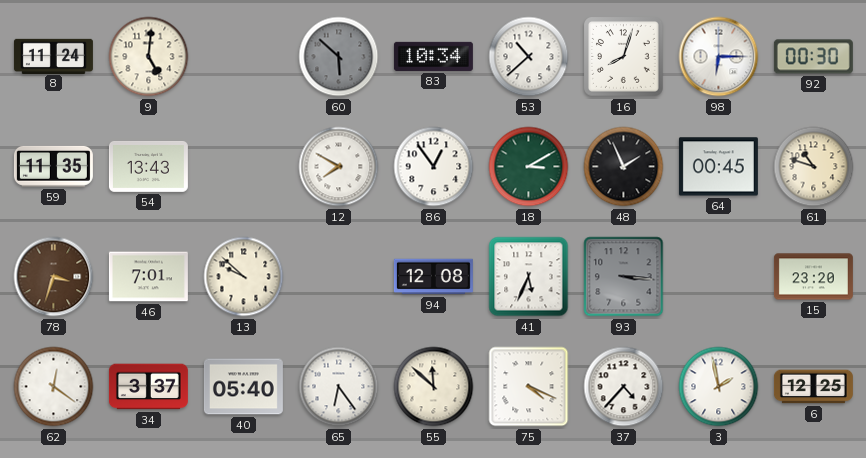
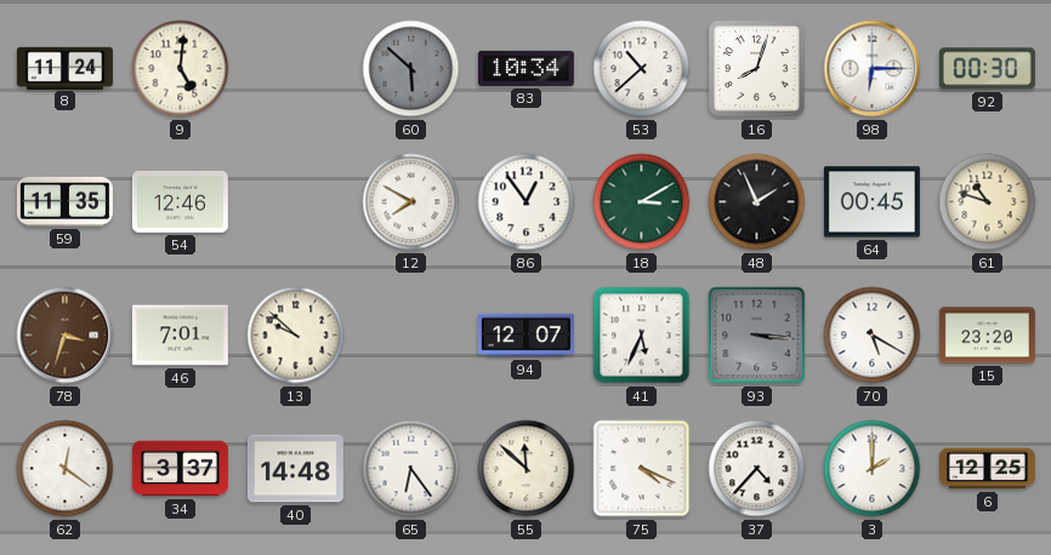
54: 13:43 -> 12:46 (180, 201)
94: 12:08 -> 12:07 (525, 336)
70: none -> 5:20 (873, 336)
40: 05:40 -> 14:48 (295, 469)
3: 1:58 -> 2:00 (873, 469)
